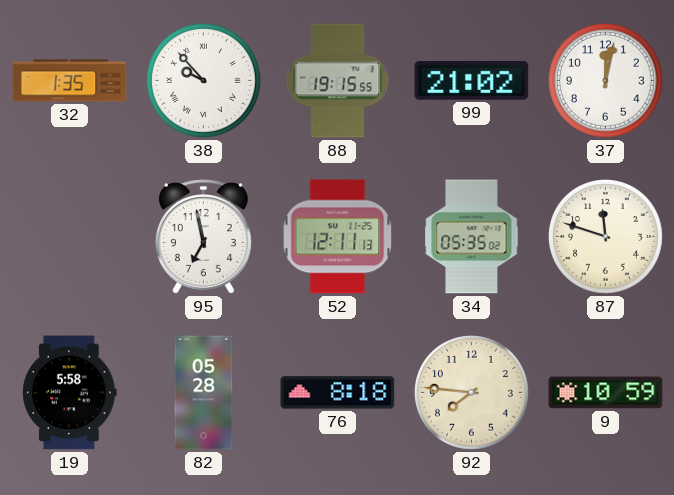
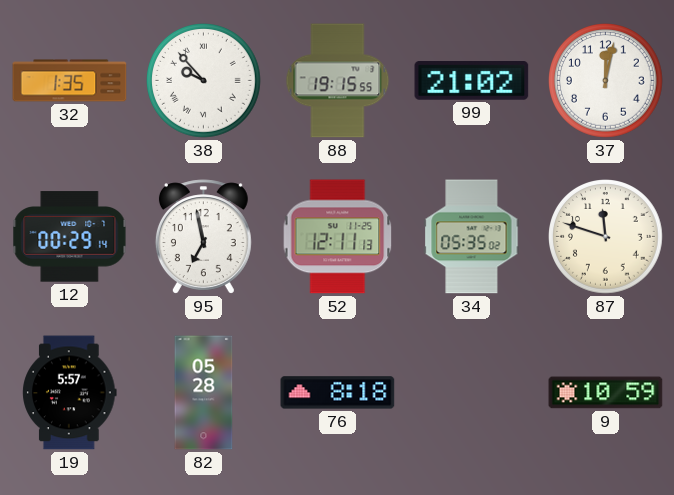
12: none -> 00:29 (70, 237)
19: 5:58 -> 5:57 (70, 393)
92: 7:46 -> none (472, 393)
